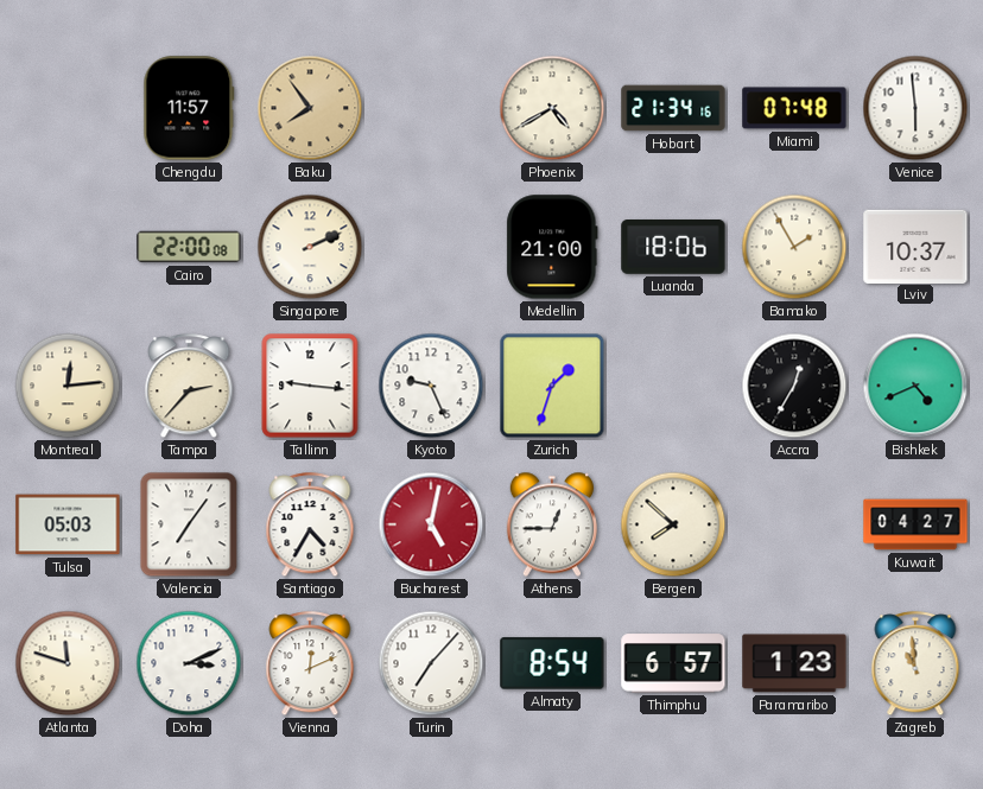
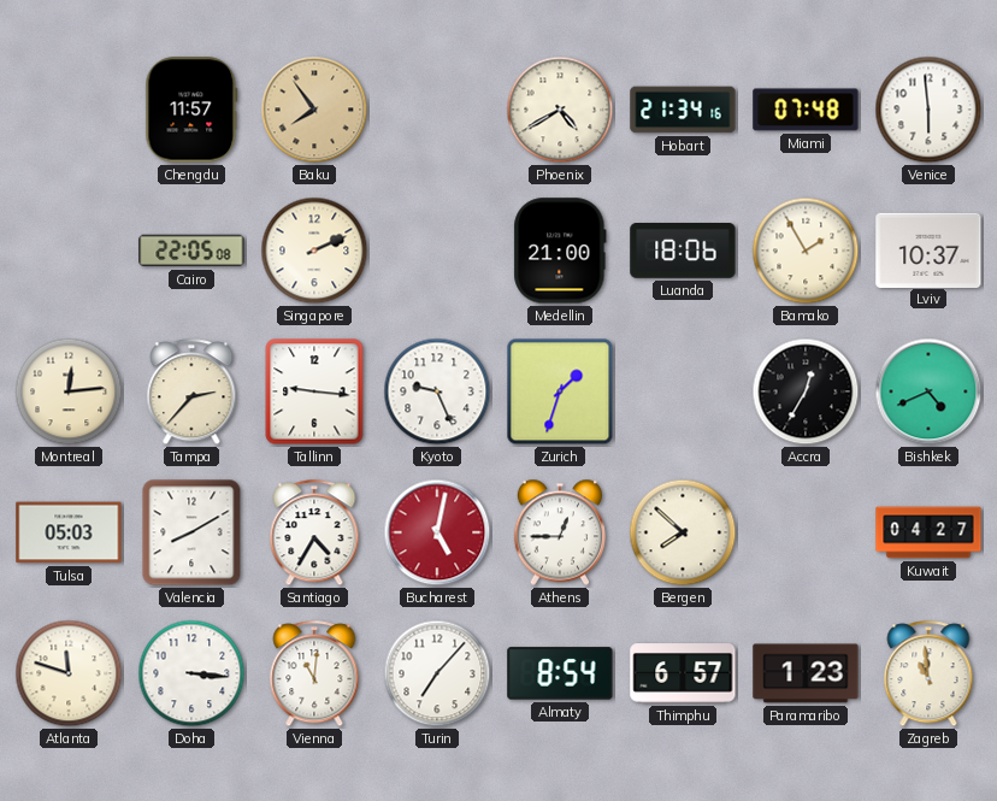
Cairo: 22:00 -> 22:05 (191, 251)
Valencia: 7:06 -> 8:10 (191, 532)
Doha: 3:11 -> 3:16 (191, 673)
Vienna: 12:11 -> 11:01 (314, 675)
